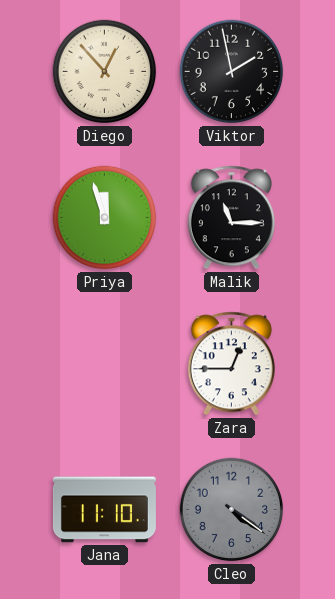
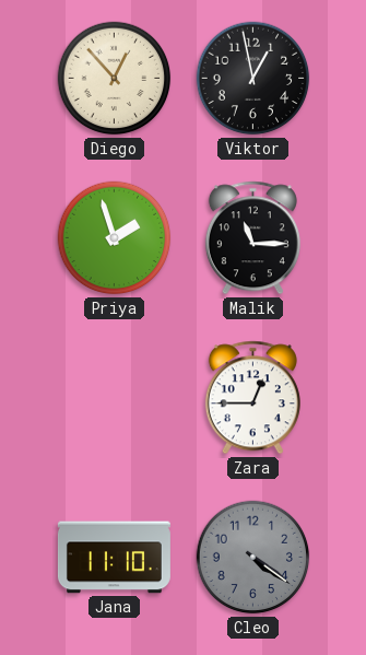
Viktor: 1:58 -> 12:58 (253, 79)
Priya: 11:57 -> 1:57 (115, 238)
